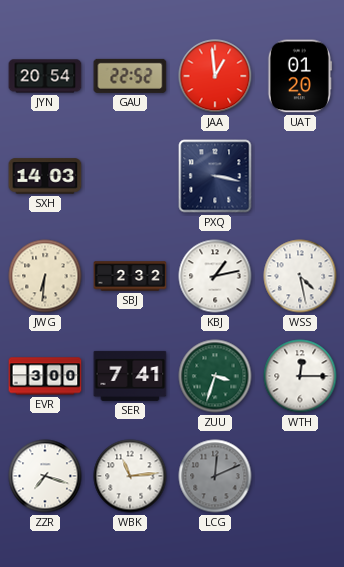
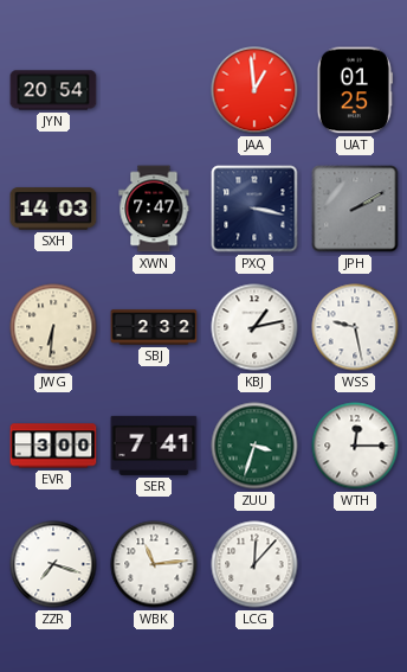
GAU: 22:52 -> none (130, 76)
UAT: 01:20 -> 01:25 (355, 90)
XWN: none -> 7:47 (154, 209)
JPH: none -> 2:10 (355, 209)
WSS: 4:28 -> 9:28 (355, 327)
LCG: 12:11 -> 12:07 (254, 564)
LCG dial: grey -> white (254, 564)
